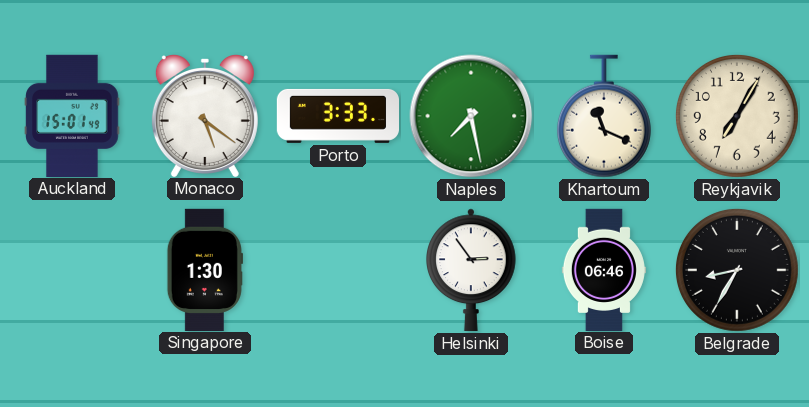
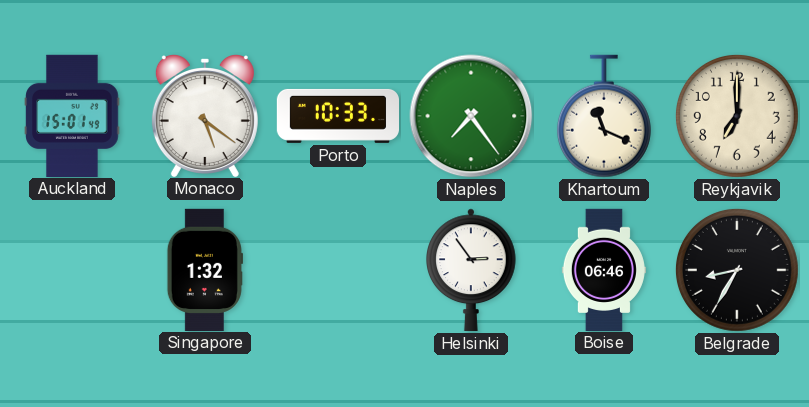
Porto: 3:33 -> 10:33 (337, 116)
Naples: 7:28 -> 7:24 (471, 116)
Reykjavik: 7:05 -> 7:00 (737, 116)
Singapore: 1:30 -> 1:32 (205, 269)
